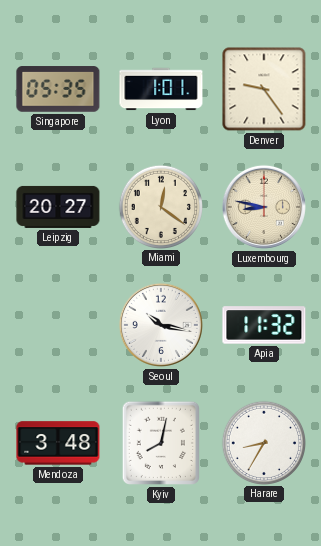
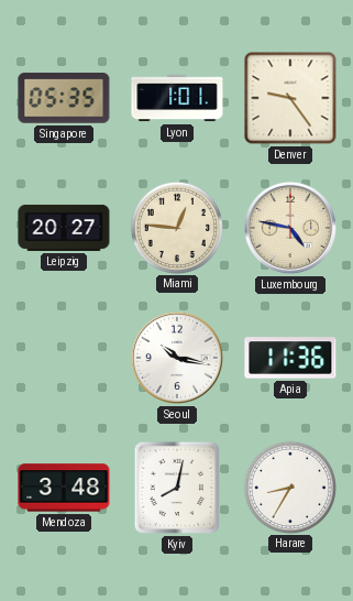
Miami: 12:21 -> 12:46 (176, 227)
Luxembourg: 8:47 -> 4:47 (290, 228)
Apia: 11:32 -> 11:36 (290, 358)
